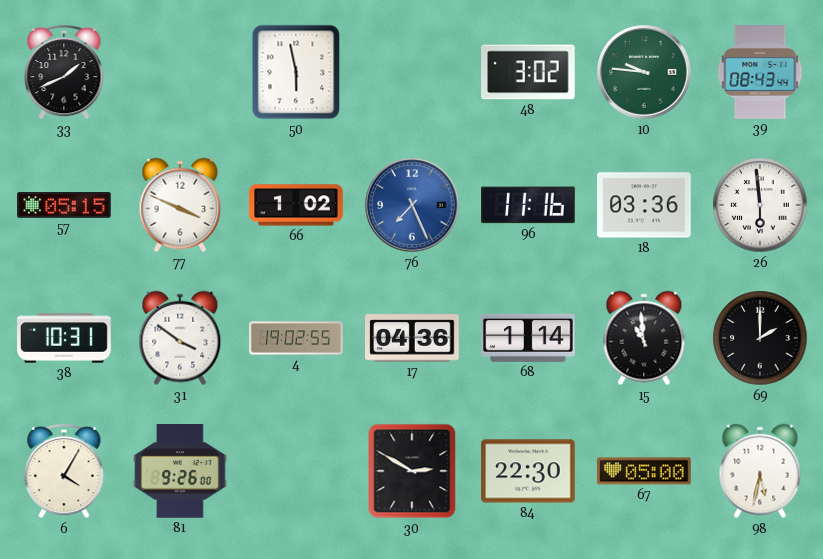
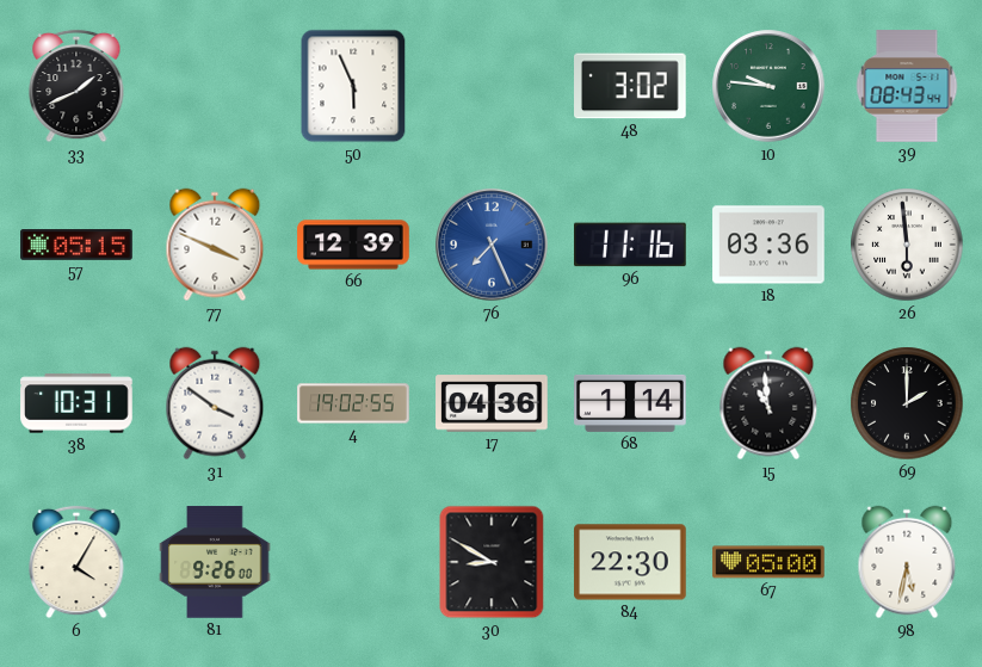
50: 5:58 -> 5:56 (353, 86)
66: 1:02 -> 12:39 (353, 245)
30: 2:50 -> 8:50 (492, 562)
